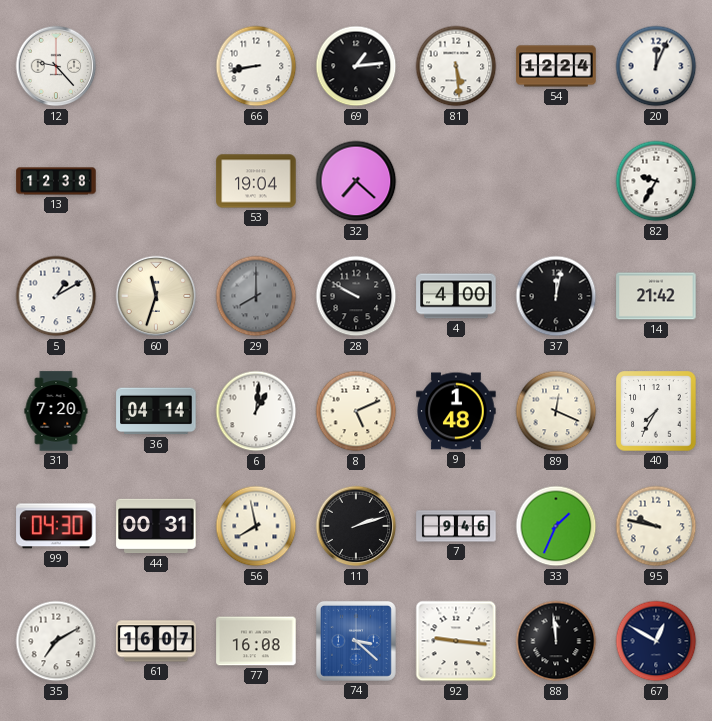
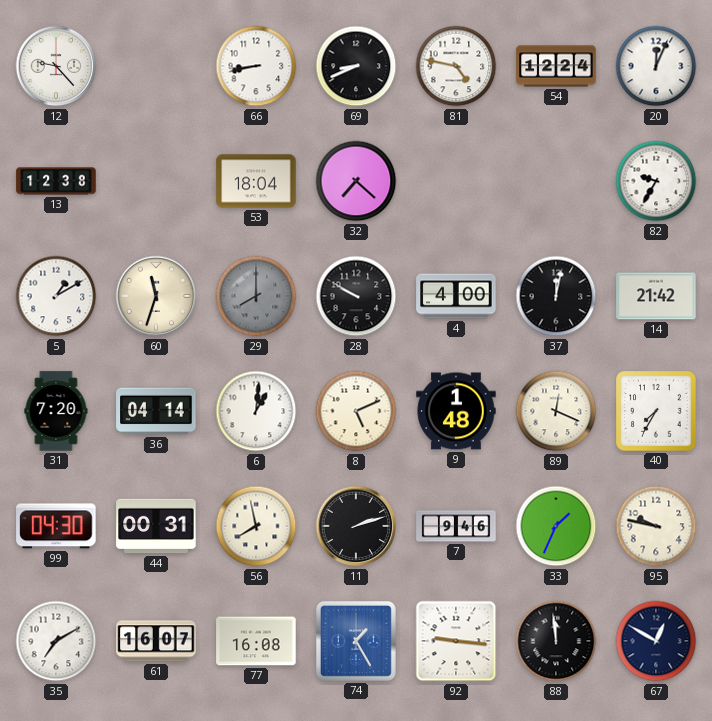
69: 1:14 -> 8:41 (356, 66)
81: 5:29 -> 4:47 (456, 66)
53: 19:04 -> 18:04 (256, 181)
74: 3:22 -> 1:25 (356, 641)
